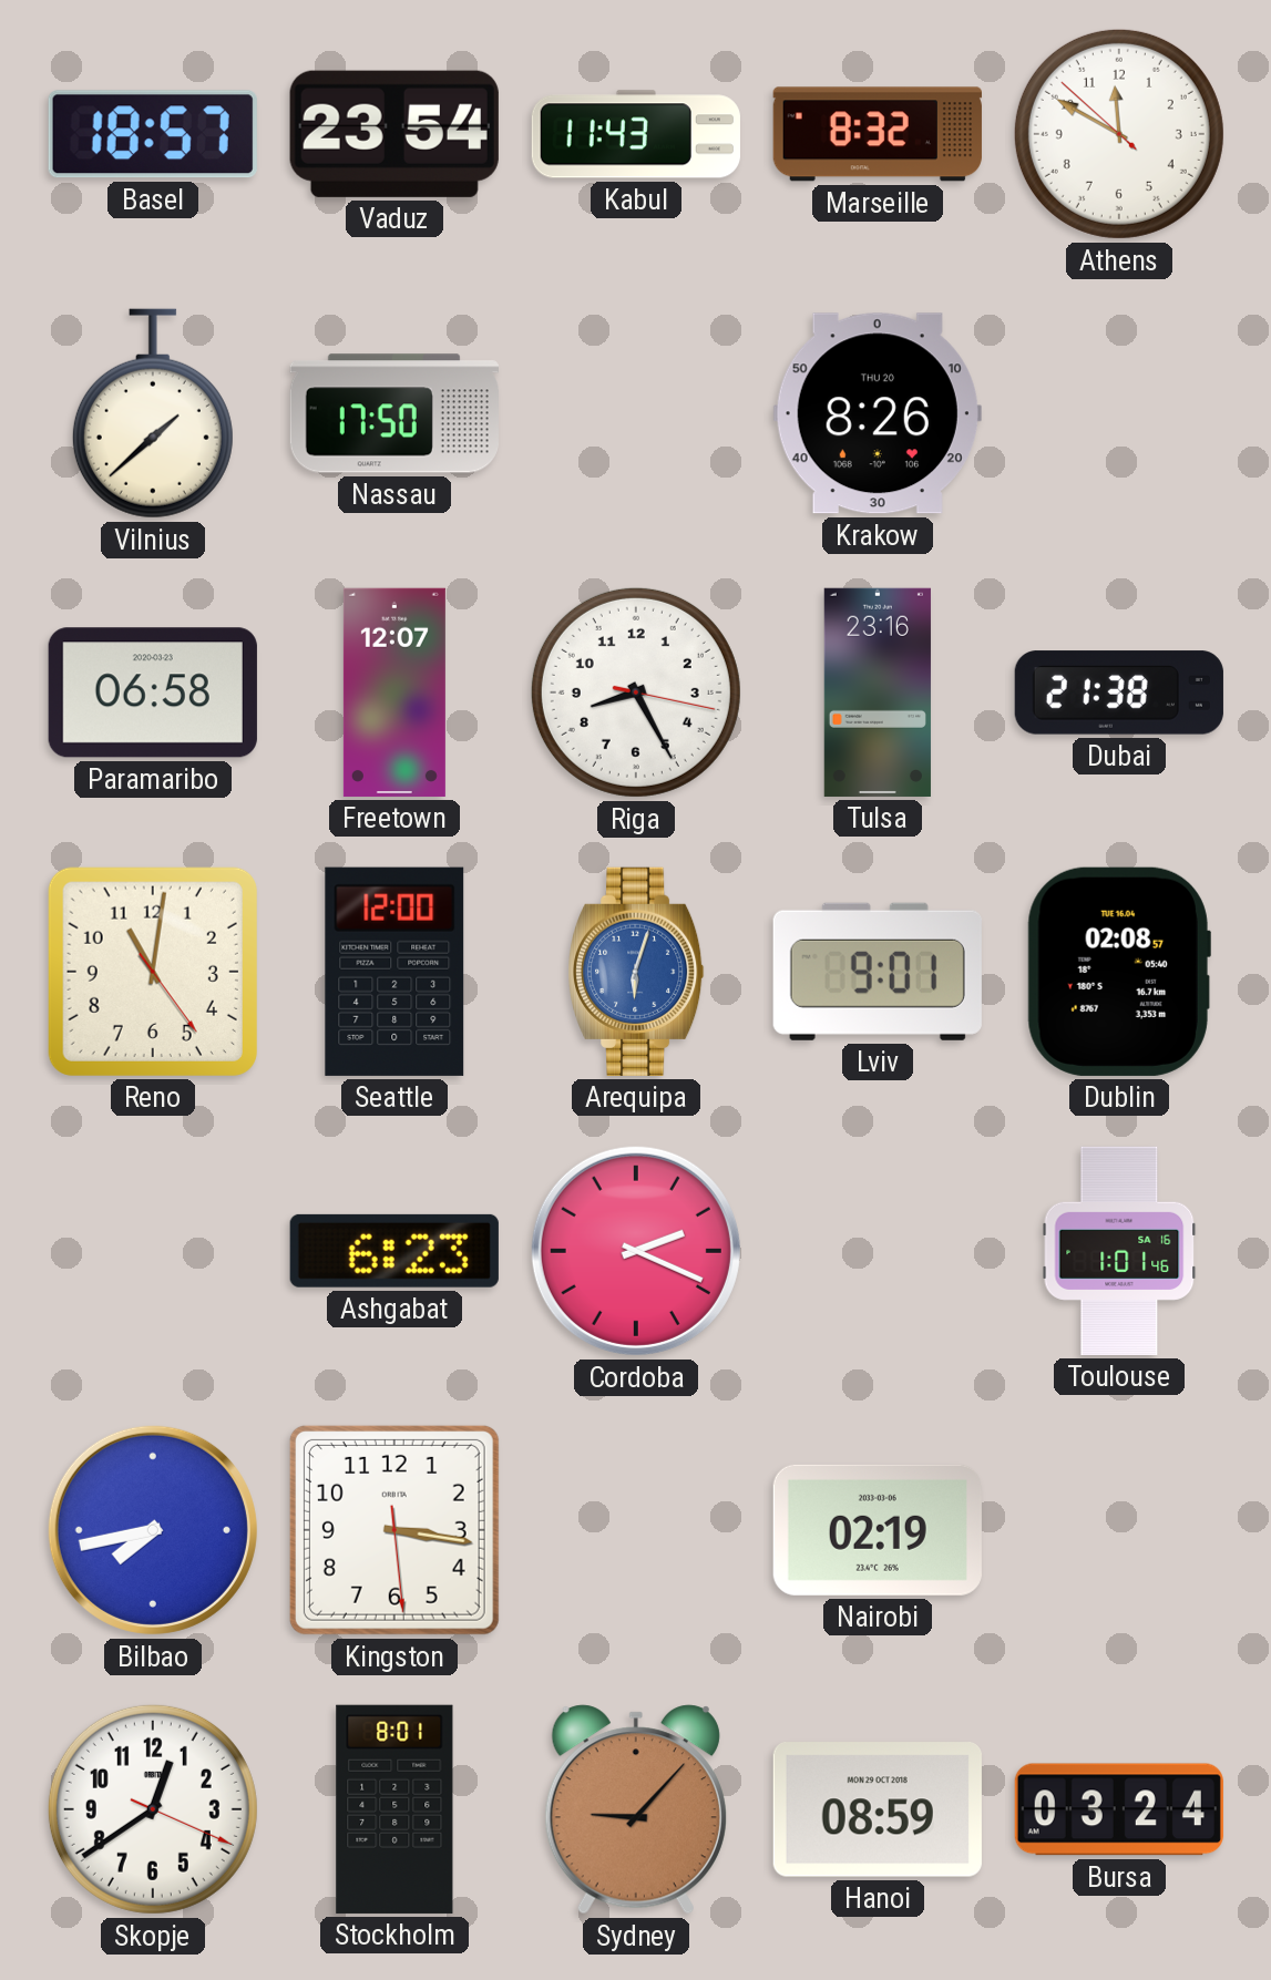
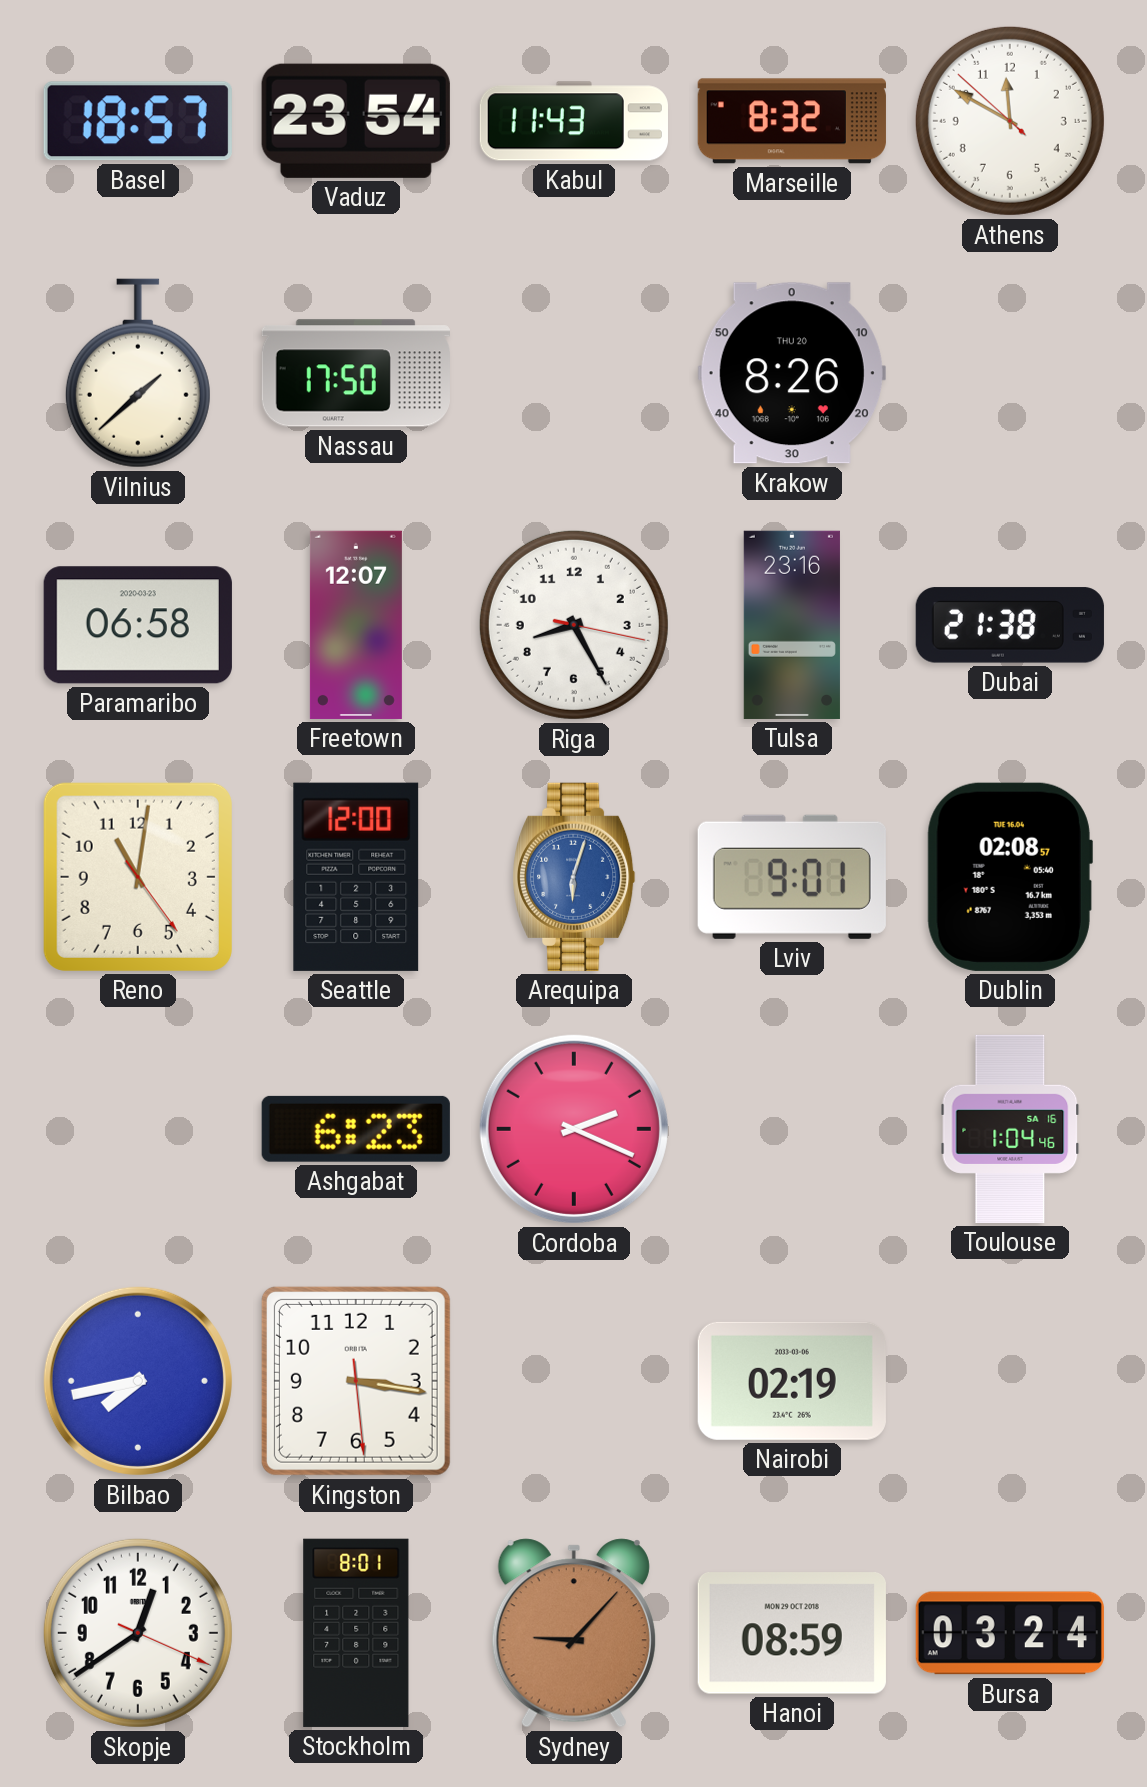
Toulouse: 1:01 -> 1:04 (1010, 1129)
